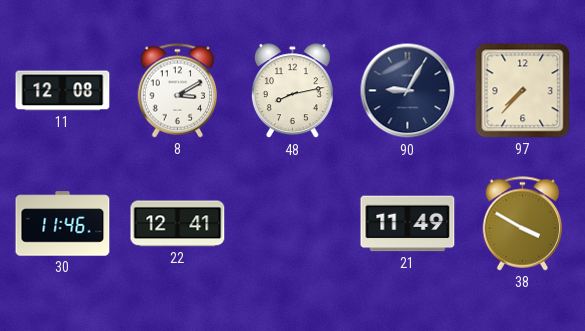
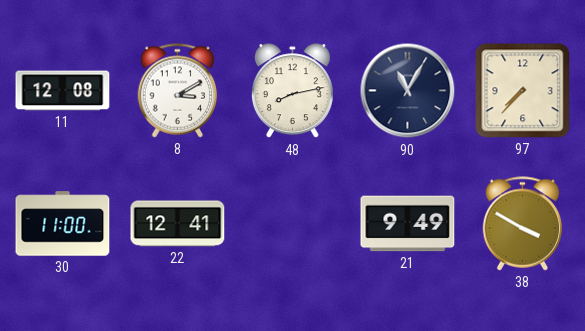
90: 9:05 -> 11:05 (408, 91)
30: 11:46 -> 11:00 (63, 224)
21: 11:49 -> 9:49 (408, 224)
